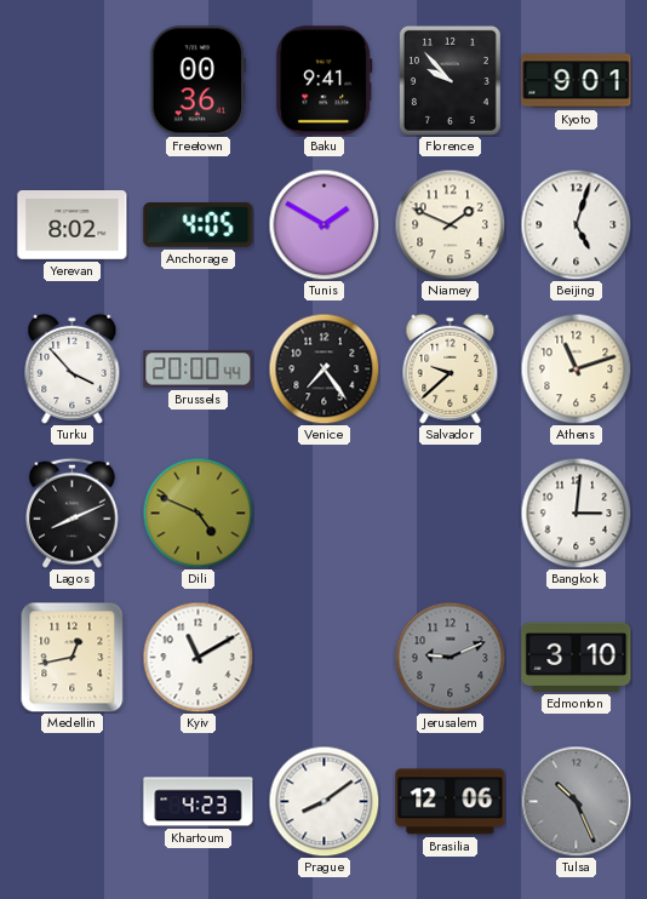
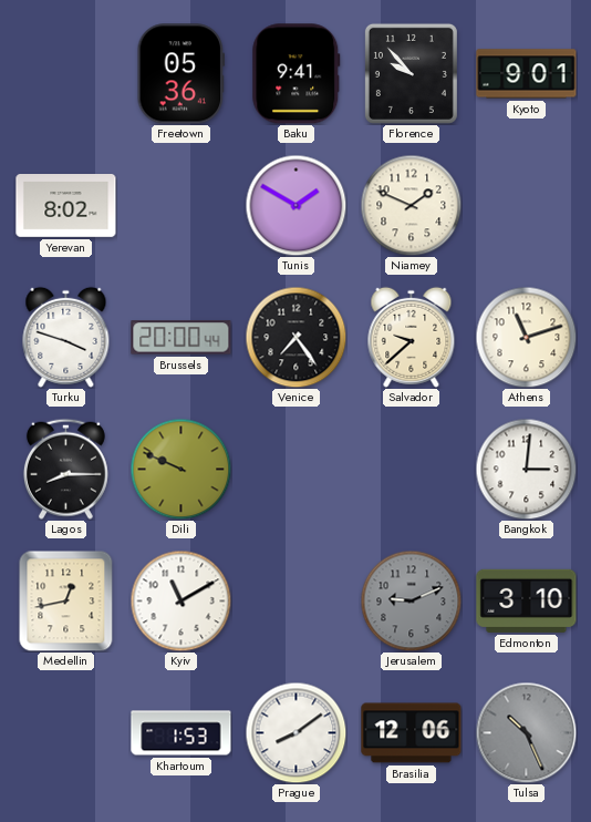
Freetown: 00:36 -> 05:36 (180, 74)
Anchorage: 4:05 -> none (199, 225)
Beijing: 5:03 -> none (576, 224)
Turku: 3:53 -> 3:48 (66, 337)
Lagos: 8:11 -> 8:15 (65, 469)
Dili: 4:49 -> 9:49 (180, 469)
Khartoum: 4:23 -> 1:53 (182, 733)
